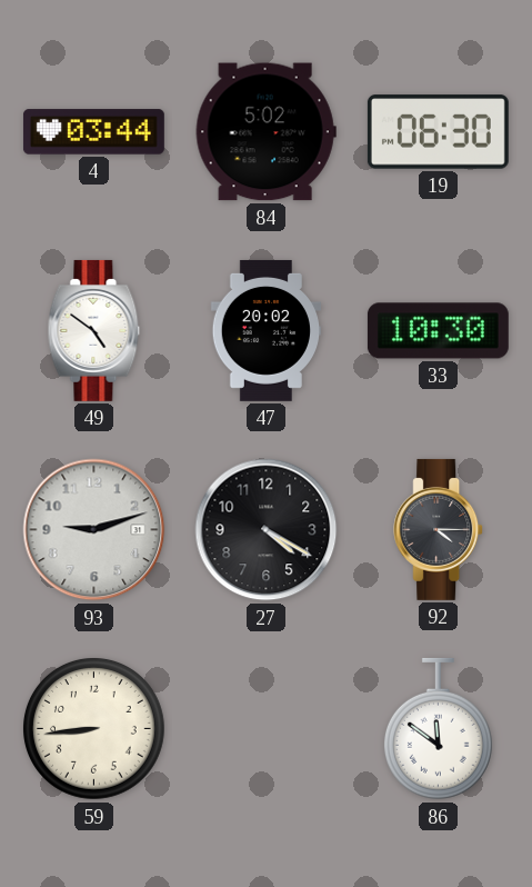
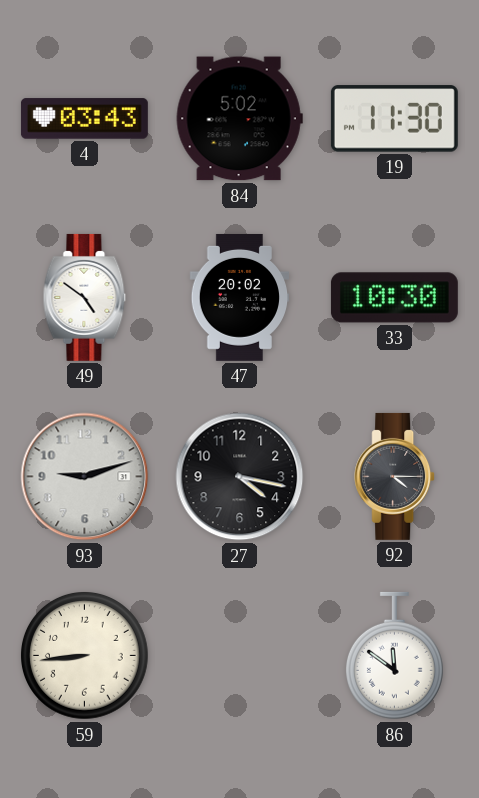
4: 03:44 -> 03:43 (84, 119)
19: 06:30 -> 11:30 (394, 119)
27: 4:20 -> 4:17 (240, 477)
